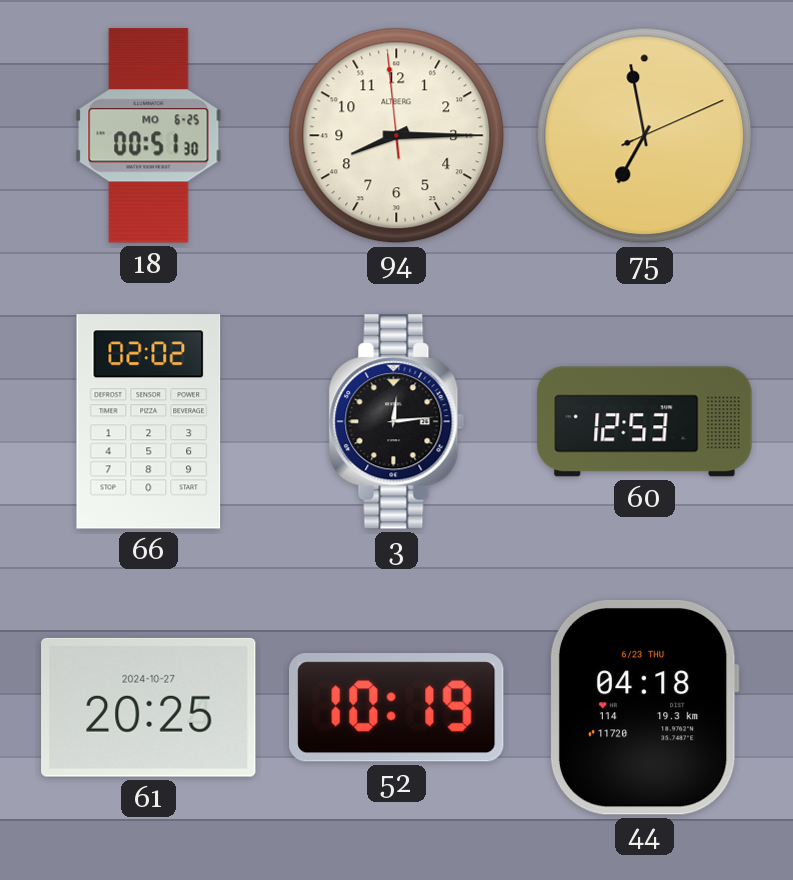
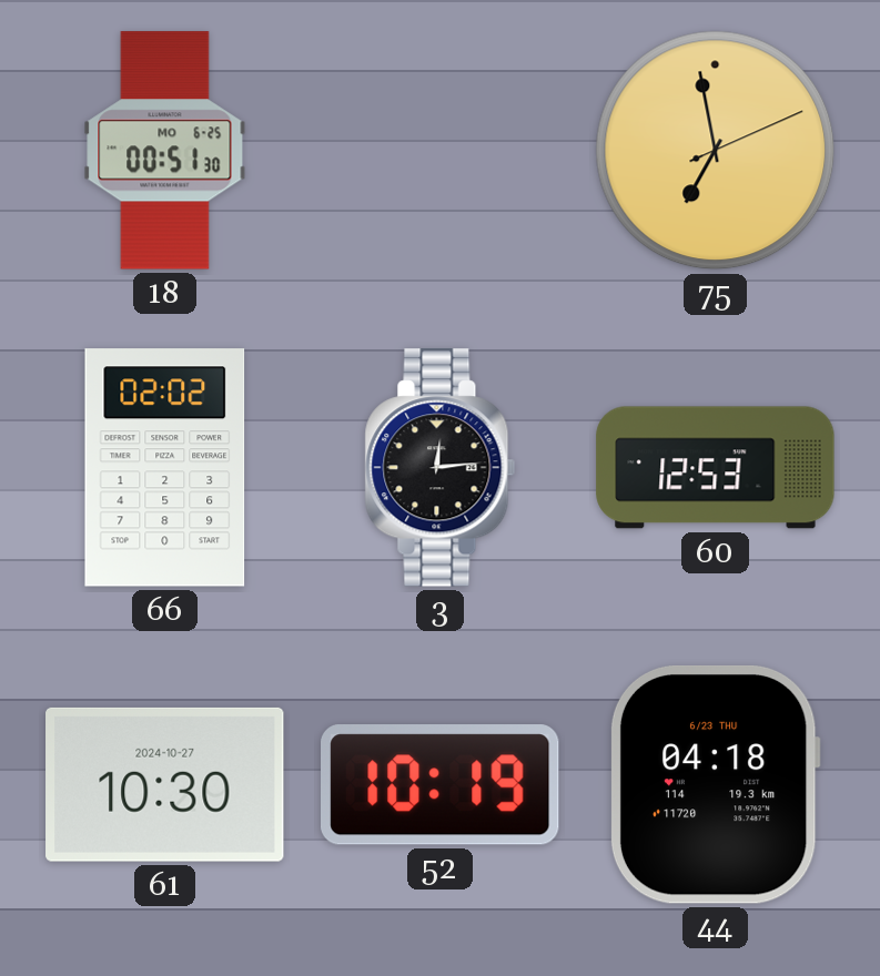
94: 8:14 -> none (397, 136)
61: 20:25 -> 10:30 (165, 784)
